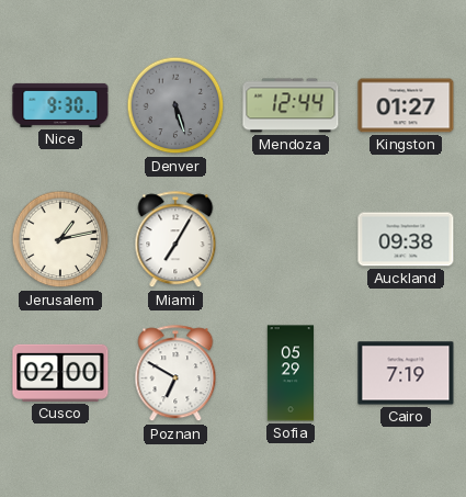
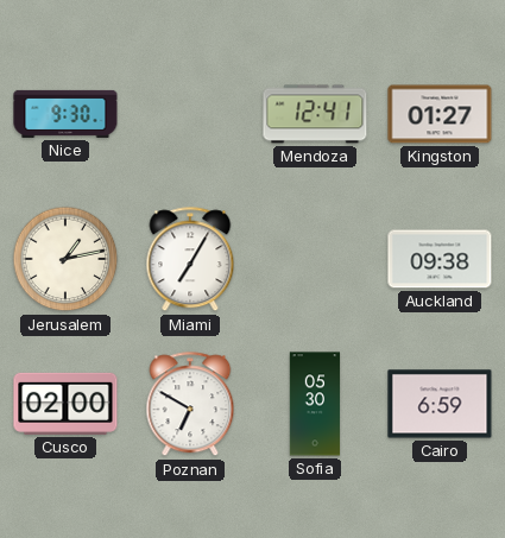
Denver: 5:27 -> none (175, 105)
Mendoza: 12:44 -> 12:41 (315, 114)
Sofia: 05:29 -> 05:30 (315, 404)
Cairo: 7:19 -> 6:59 (440, 404)
